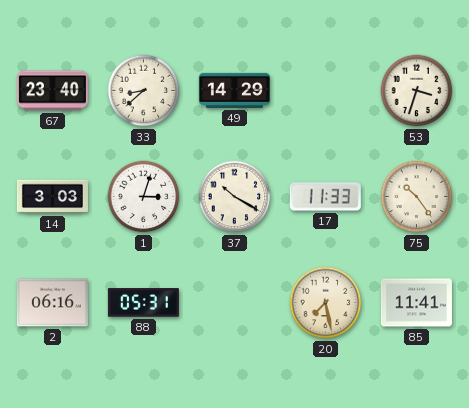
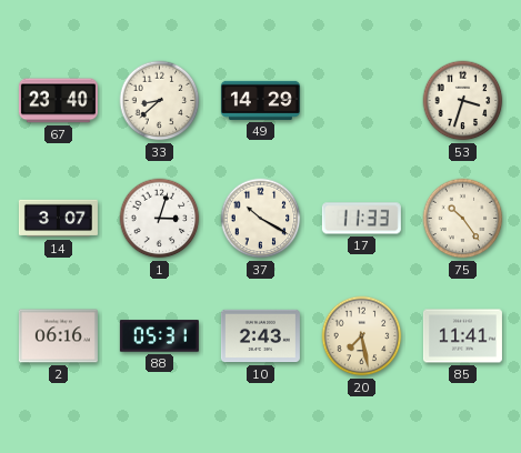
14: 3:03 -> 3:07 (58, 219)
10: none -> 2:43 (260, 336)
